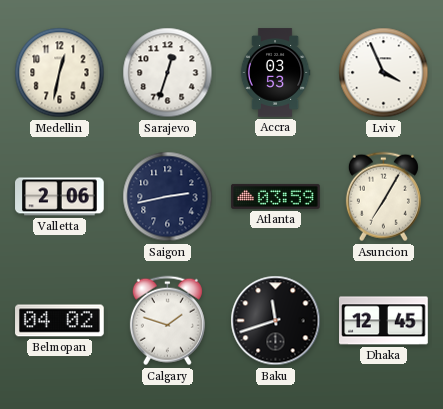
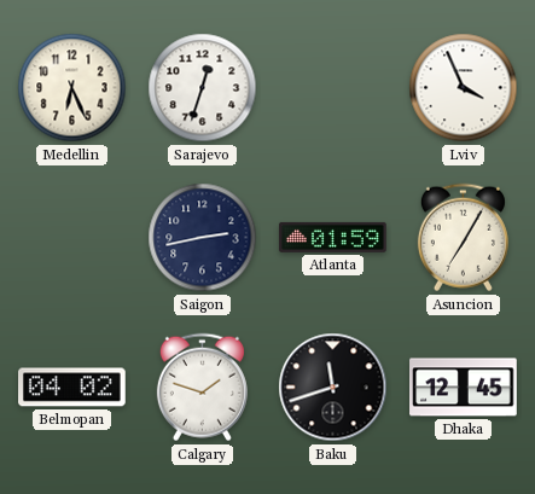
Medellin: 12:32 -> 6:26 (72, 88)
Accra: 03:53 -> none (275, 73)
Valletta: 2:06 -> none (60, 197)
Atlanta: 03:59 -> 01:59 (333, 237)
